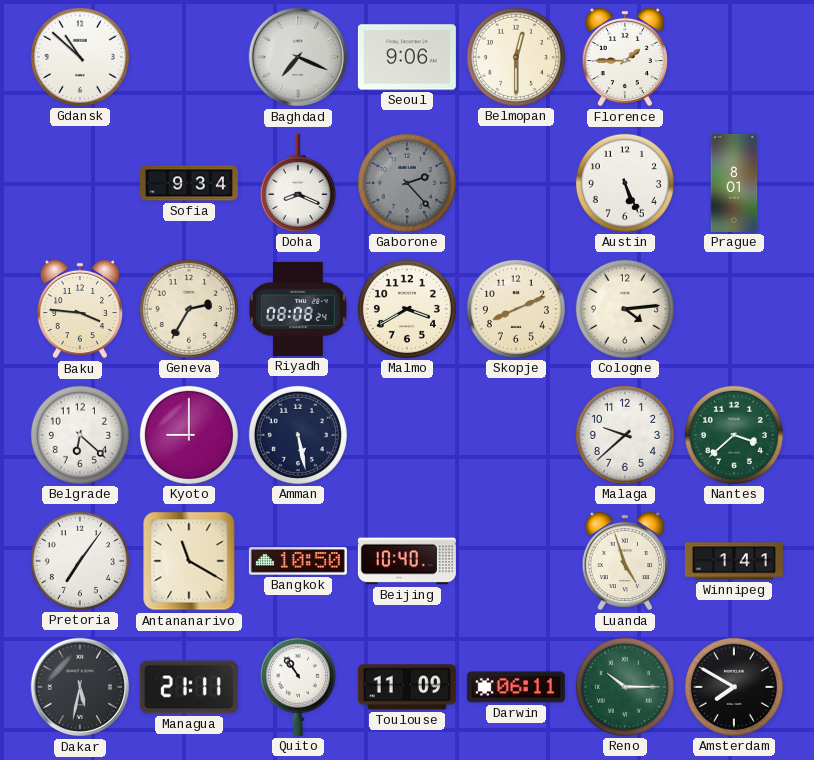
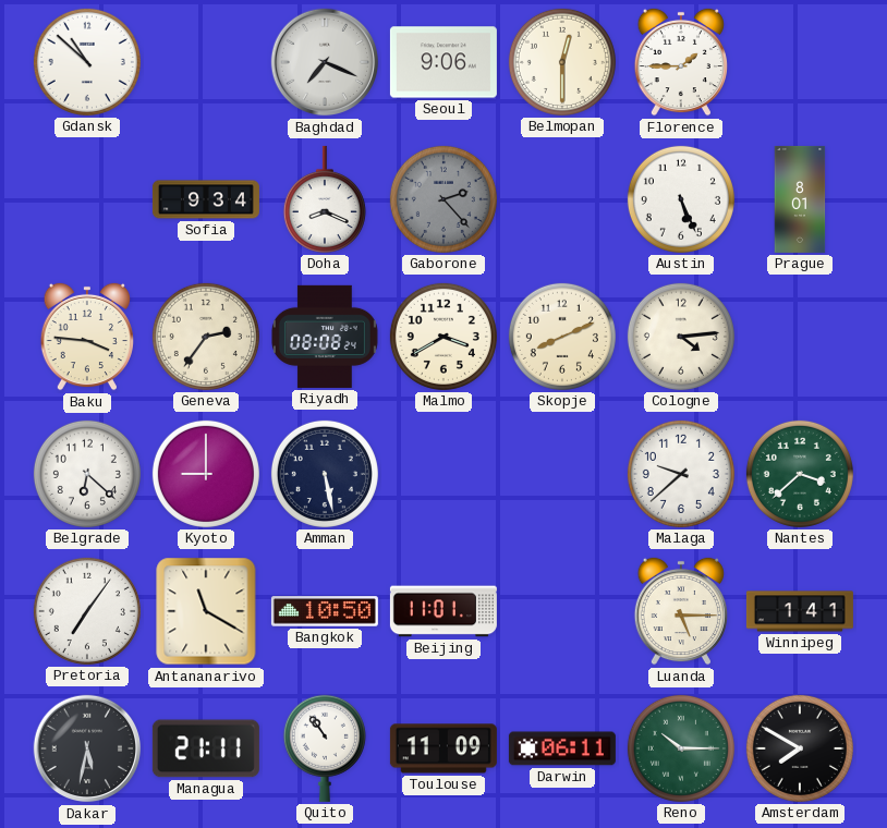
Geneva: 2:35 -> 2:36 (206, 337)
Beijing: 10:40 -> 11:01 (443, 611)
Luanda: 4:57 -> 5:15 (681, 611)
